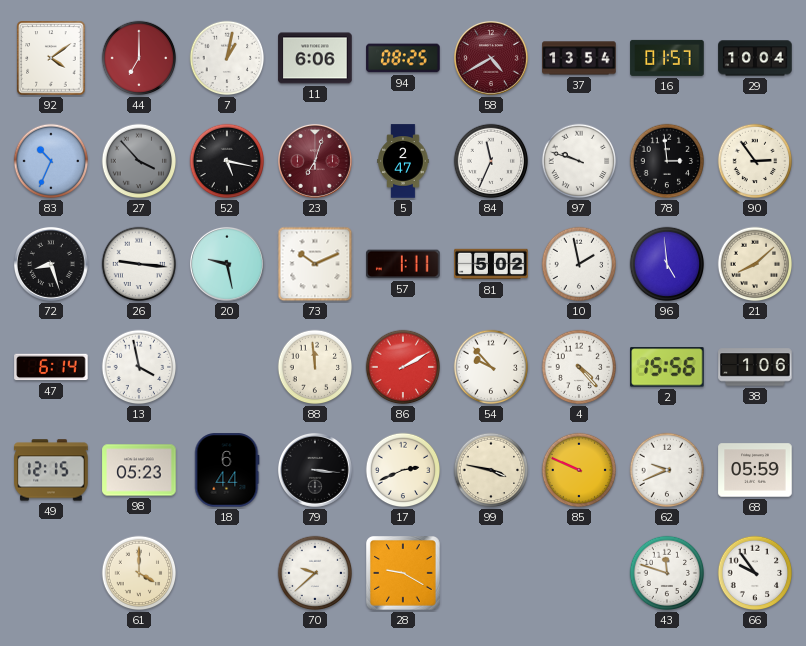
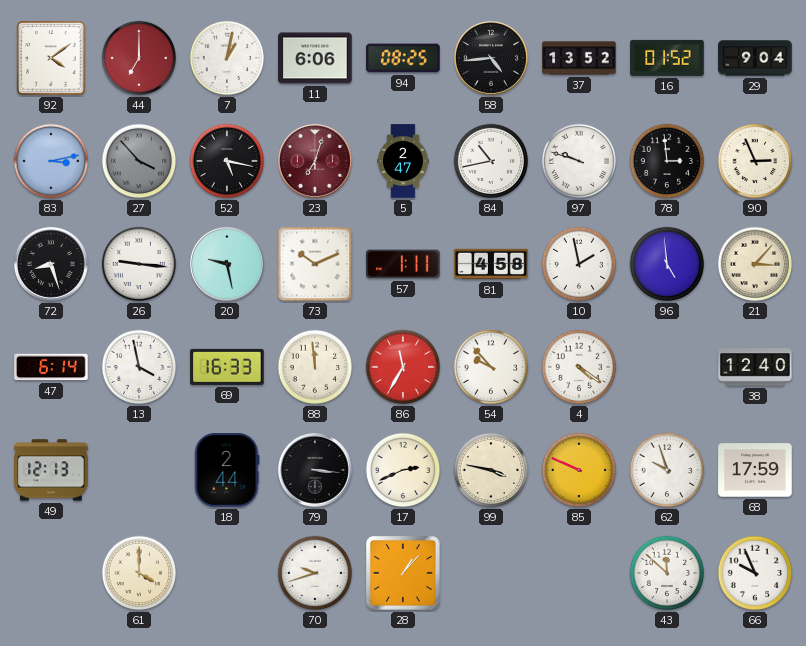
58: 4:40 -> 4:44 (491, 58)
58 dial: burgundy -> black (491, 58)
37: 13:54 -> 13:52 (579, 58)
16: 01:57 -> 01:52 (667, 58)
29: 10:04 -> 9:04 (755, 58)
83: 10:34 -> 3:13 (51, 161)
84: 11:34 -> 10:43 (491, 161)
90: 2:54 -> 2:56 (755, 161)
81: 5:02 -> 4:58 (491, 264)
21: 8:08 -> 3:07 (755, 264)
69: none -> 16:33 (227, 367)
86: 2:10 -> 11:35 (403, 367)
4: 4:23 -> 4:21 (579, 367)
2: 15:56 -> none (667, 367)
38: 1:06 -> 12:40 (755, 367)
49: 12:15 -> 12:13 (51, 470)
98: 05:23 -> none (139, 470)
18: 6:44 -> 2:44 (227, 470)
62: 9:41 -> 9:57 (667, 470)
68: 05:59 -> 17:59 (755, 470)
70: 9:38 -> 9:42 (315, 573)
28: 9:20 -> 1:07 (404, 574)
43: 11:48 -> 11:52 (667, 573)
66: 9:54 -> 9:56 (755, 573)
